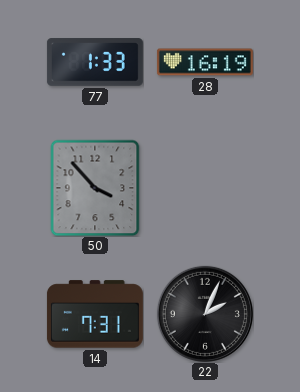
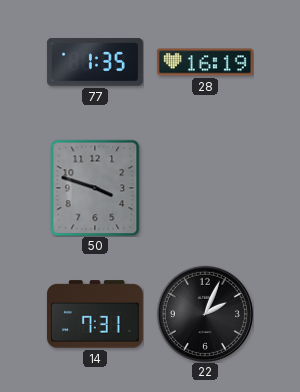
77: 1:33 -> 1:35 (95, 62)
50: 3:53 -> 3:48 (95, 188)
